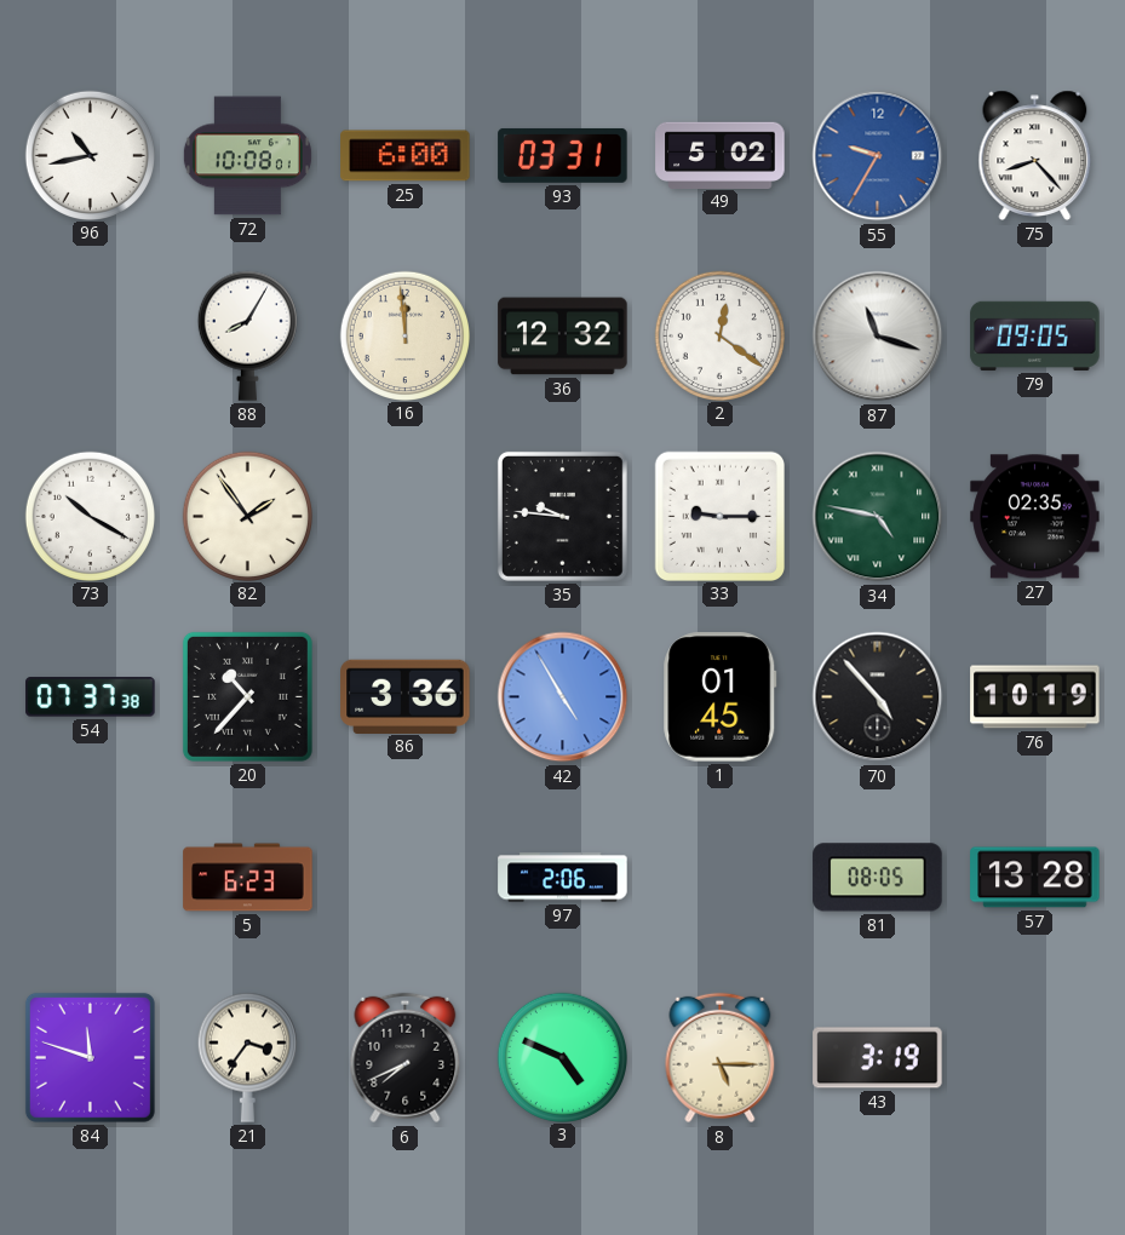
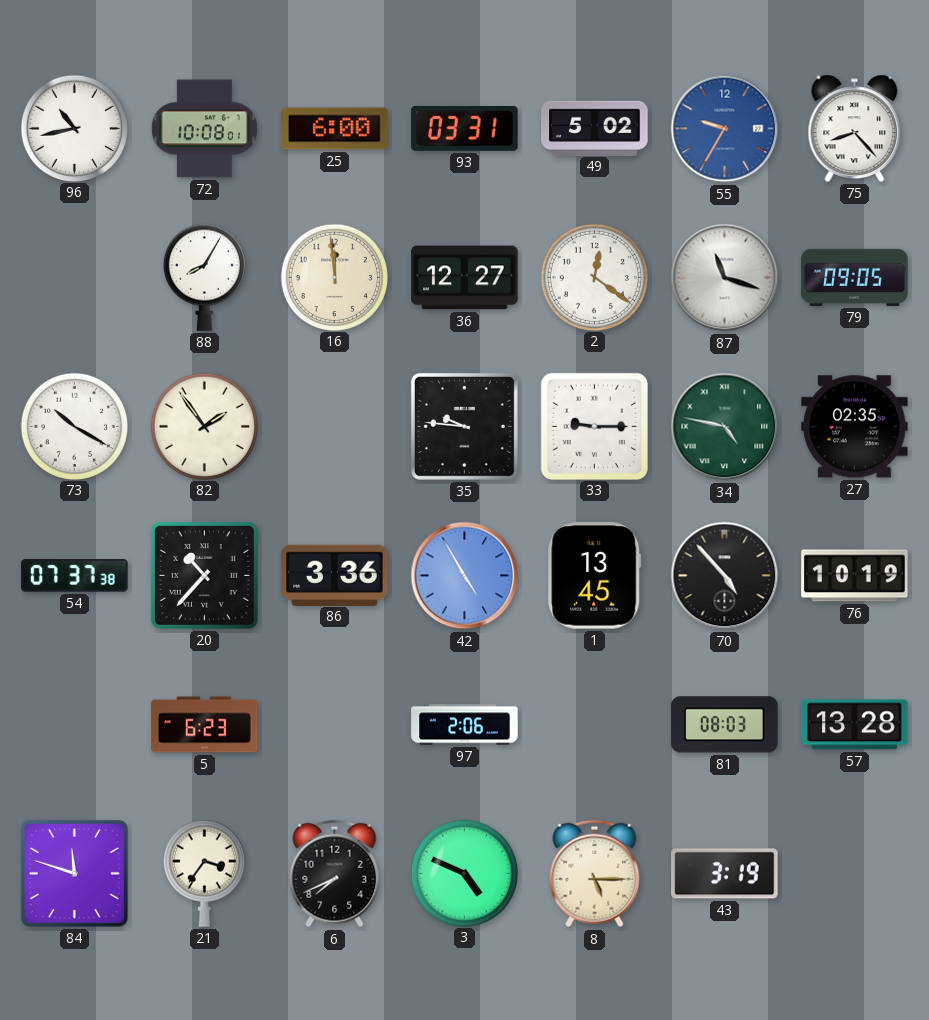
36: 12:32 -> 12:27 (465, 278)
1: 01:45 -> 13:45 (595, 576)
81: 08:05 -> 08:03 (725, 725)
